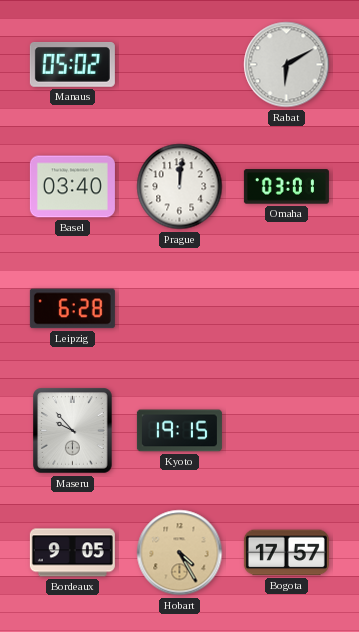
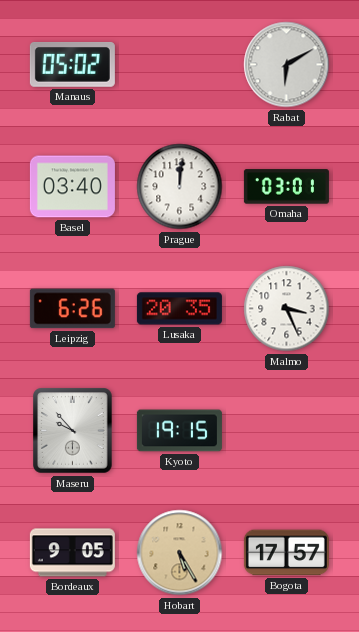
Leipzig: 6:28 -> 6:26 (72, 309)
Lusaka: none -> 20:35 (179, 309)
Malmo: none -> 3:26 (287, 309)
Hobart: 4:25 -> 5:25 (180, 553)
